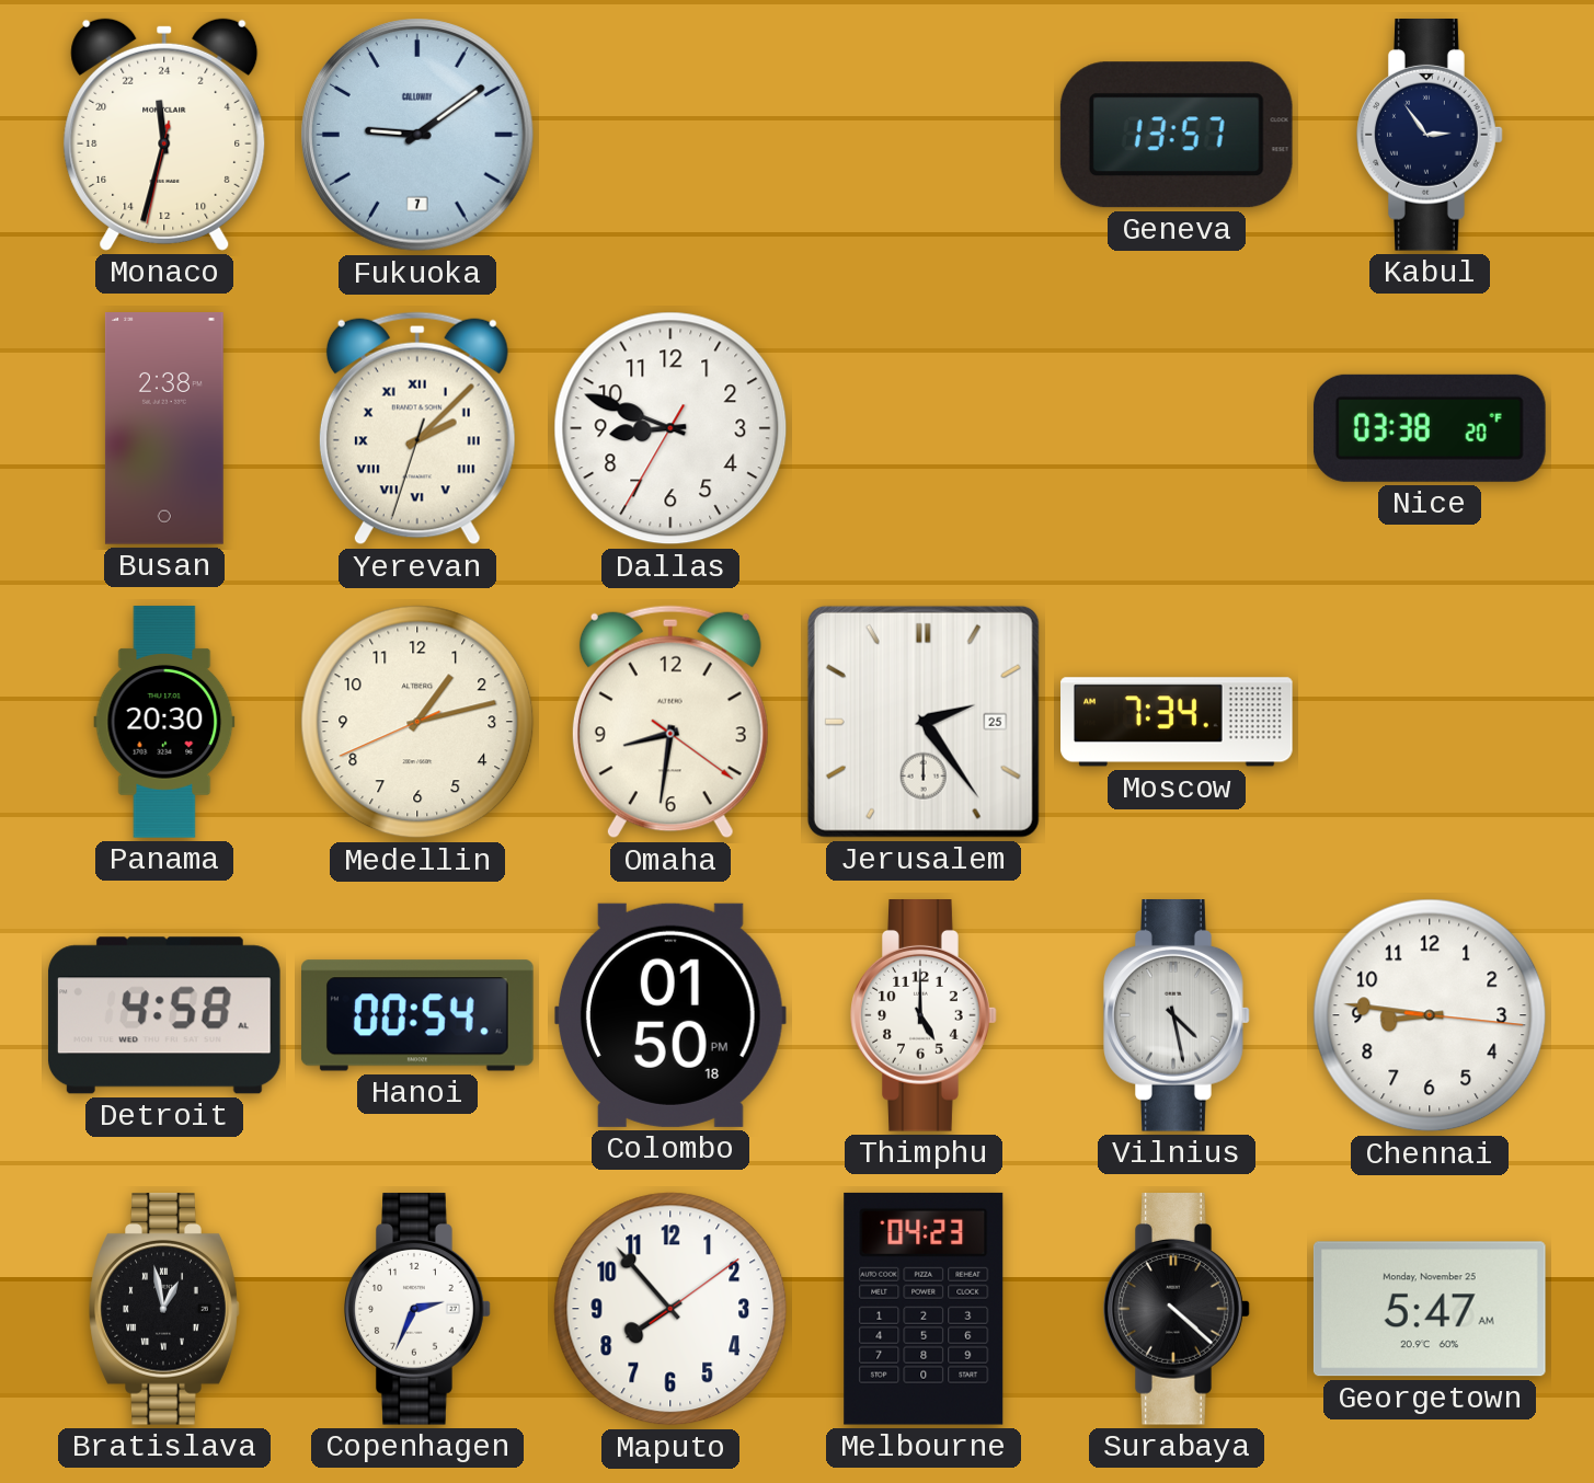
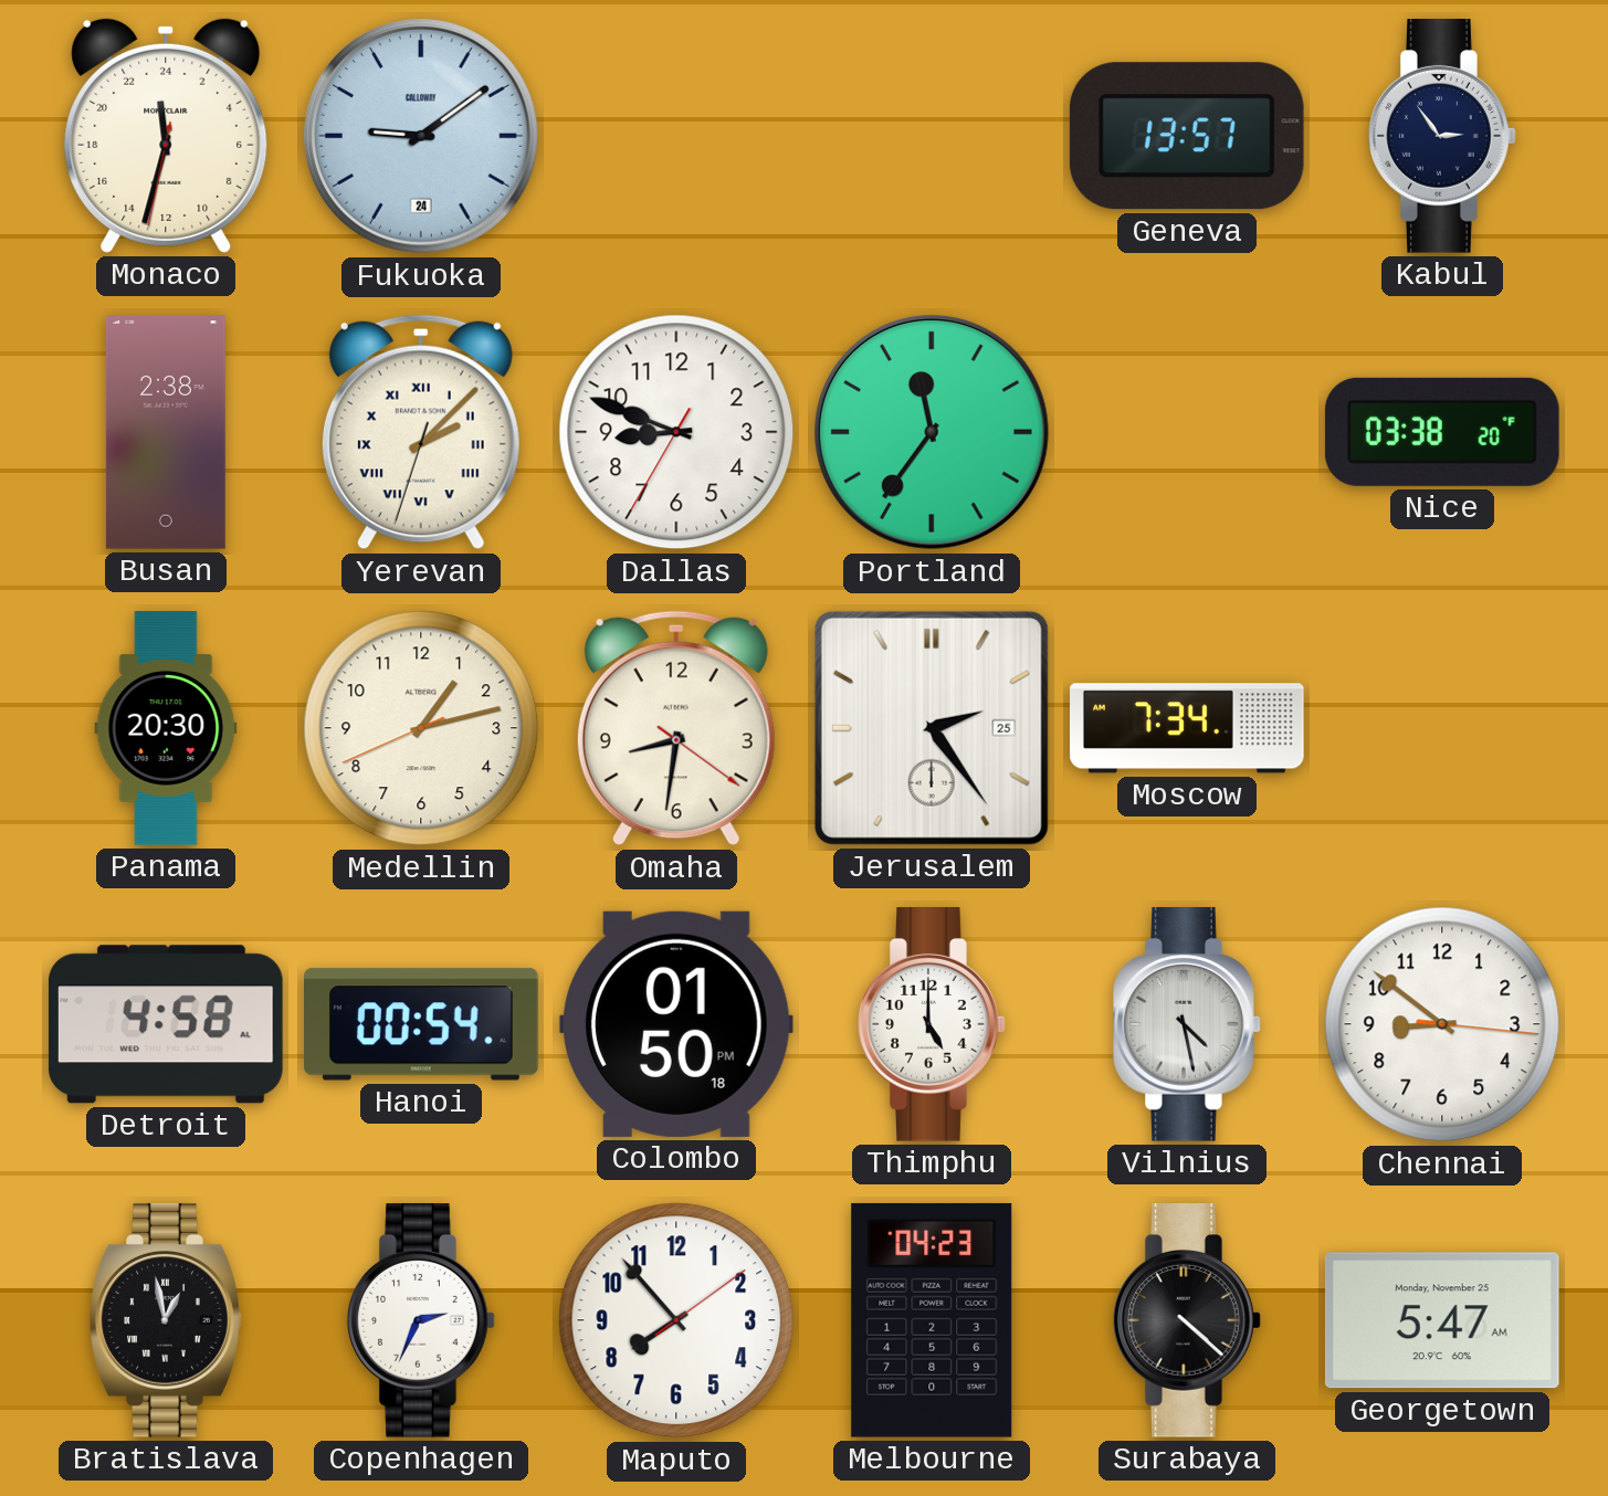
Fukuoka date: 7 -> 24 (422, 137)
Portland: none -> 11:36 (933, 433)
Chennai: 8:46 -> 8:51 (1442, 1024)
